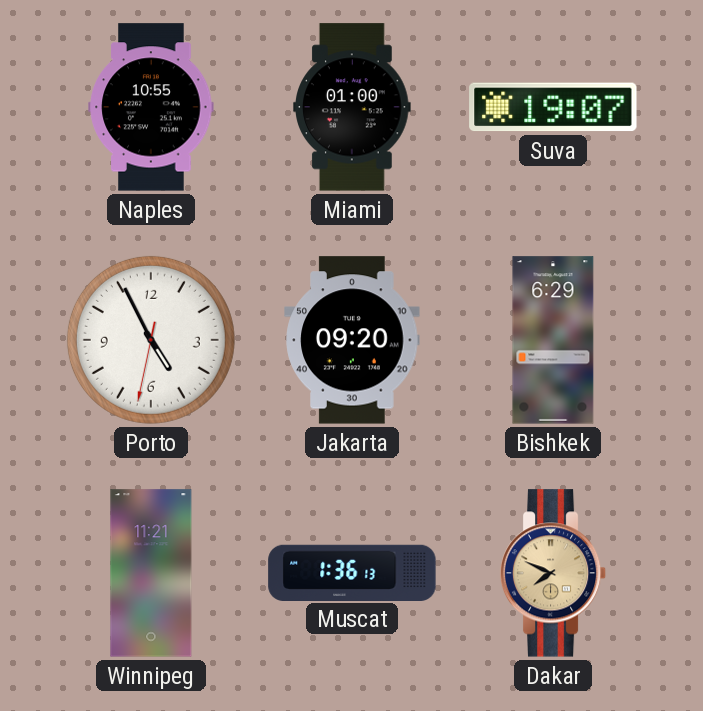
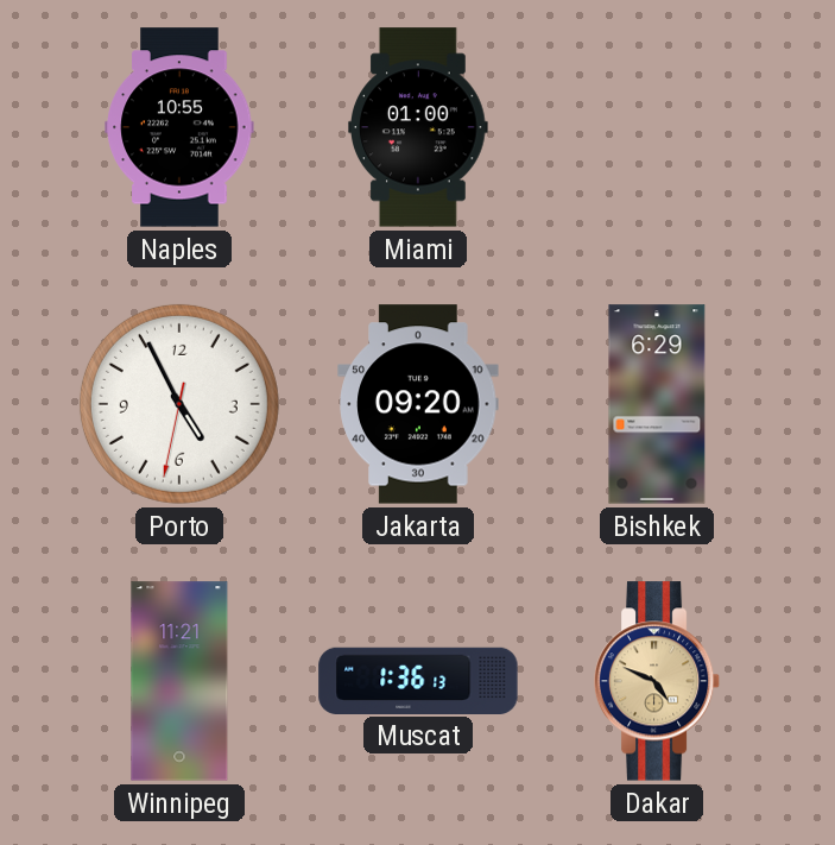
Suva: 19:07 -> none (553, 107)
Dakar: 7:49 -> 4:49 (657, 681)
